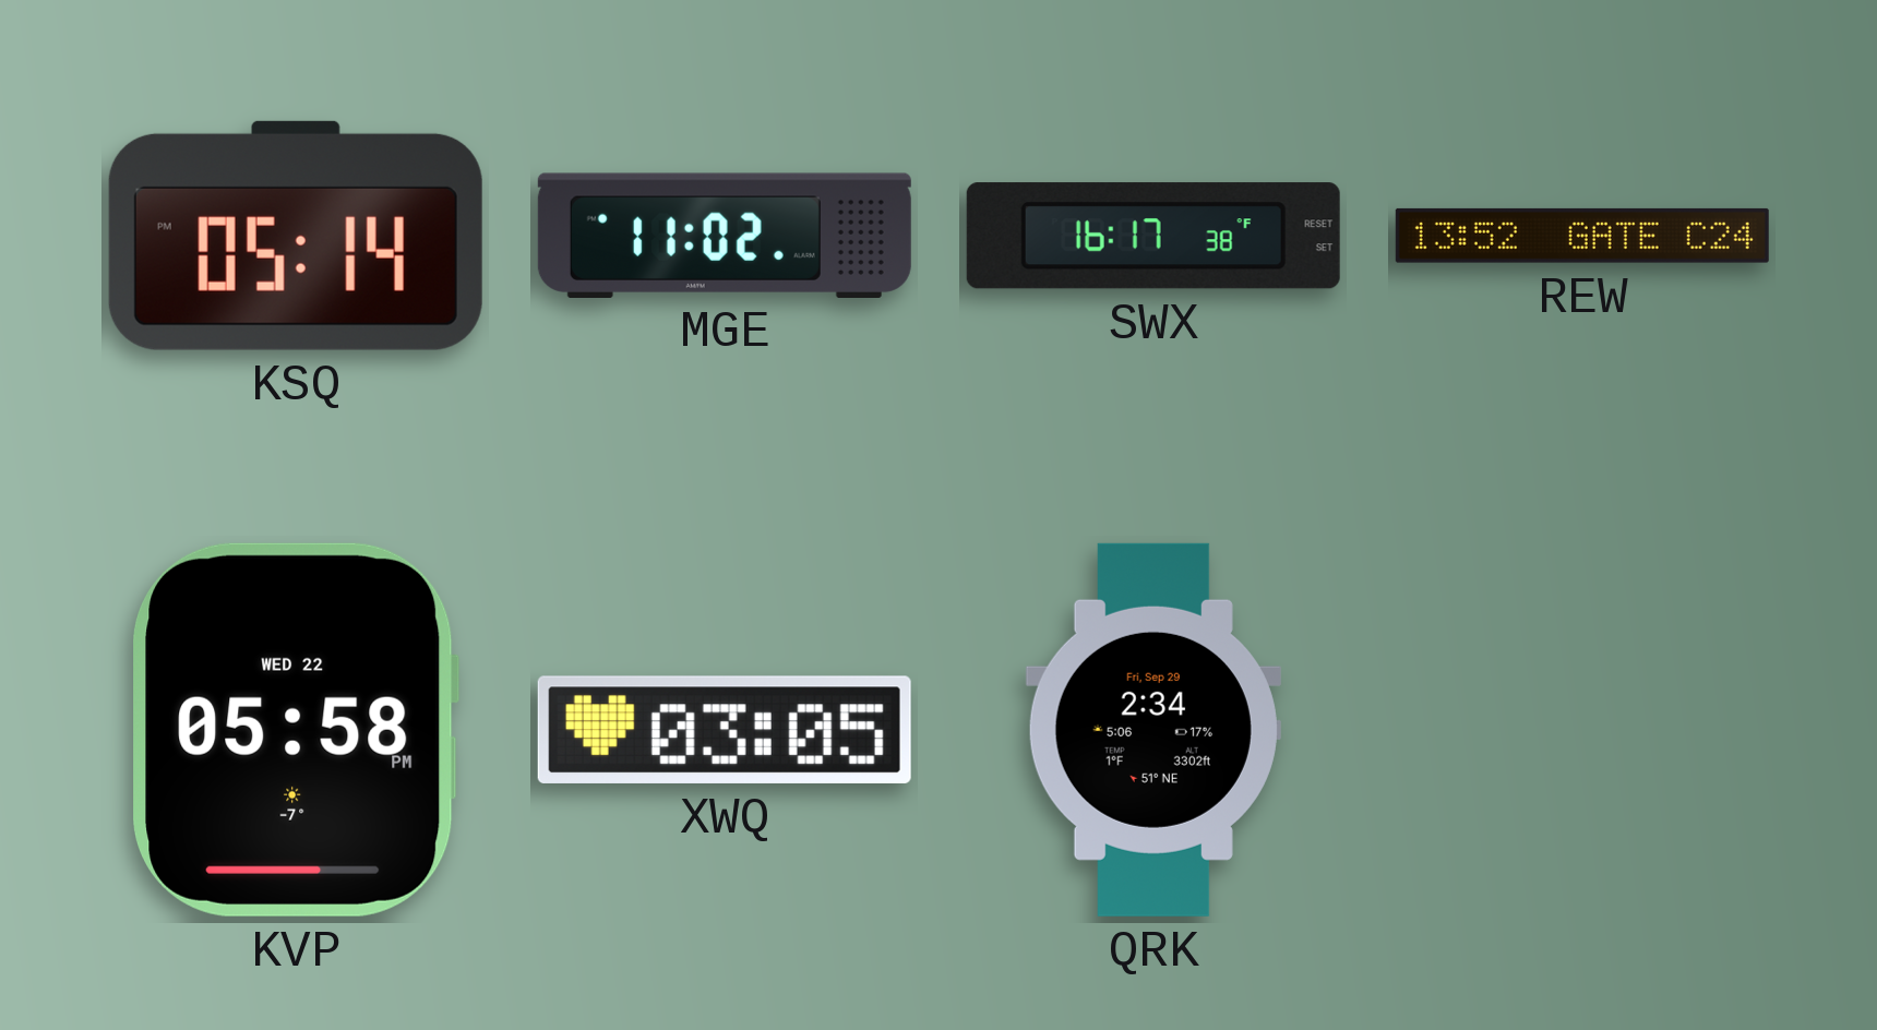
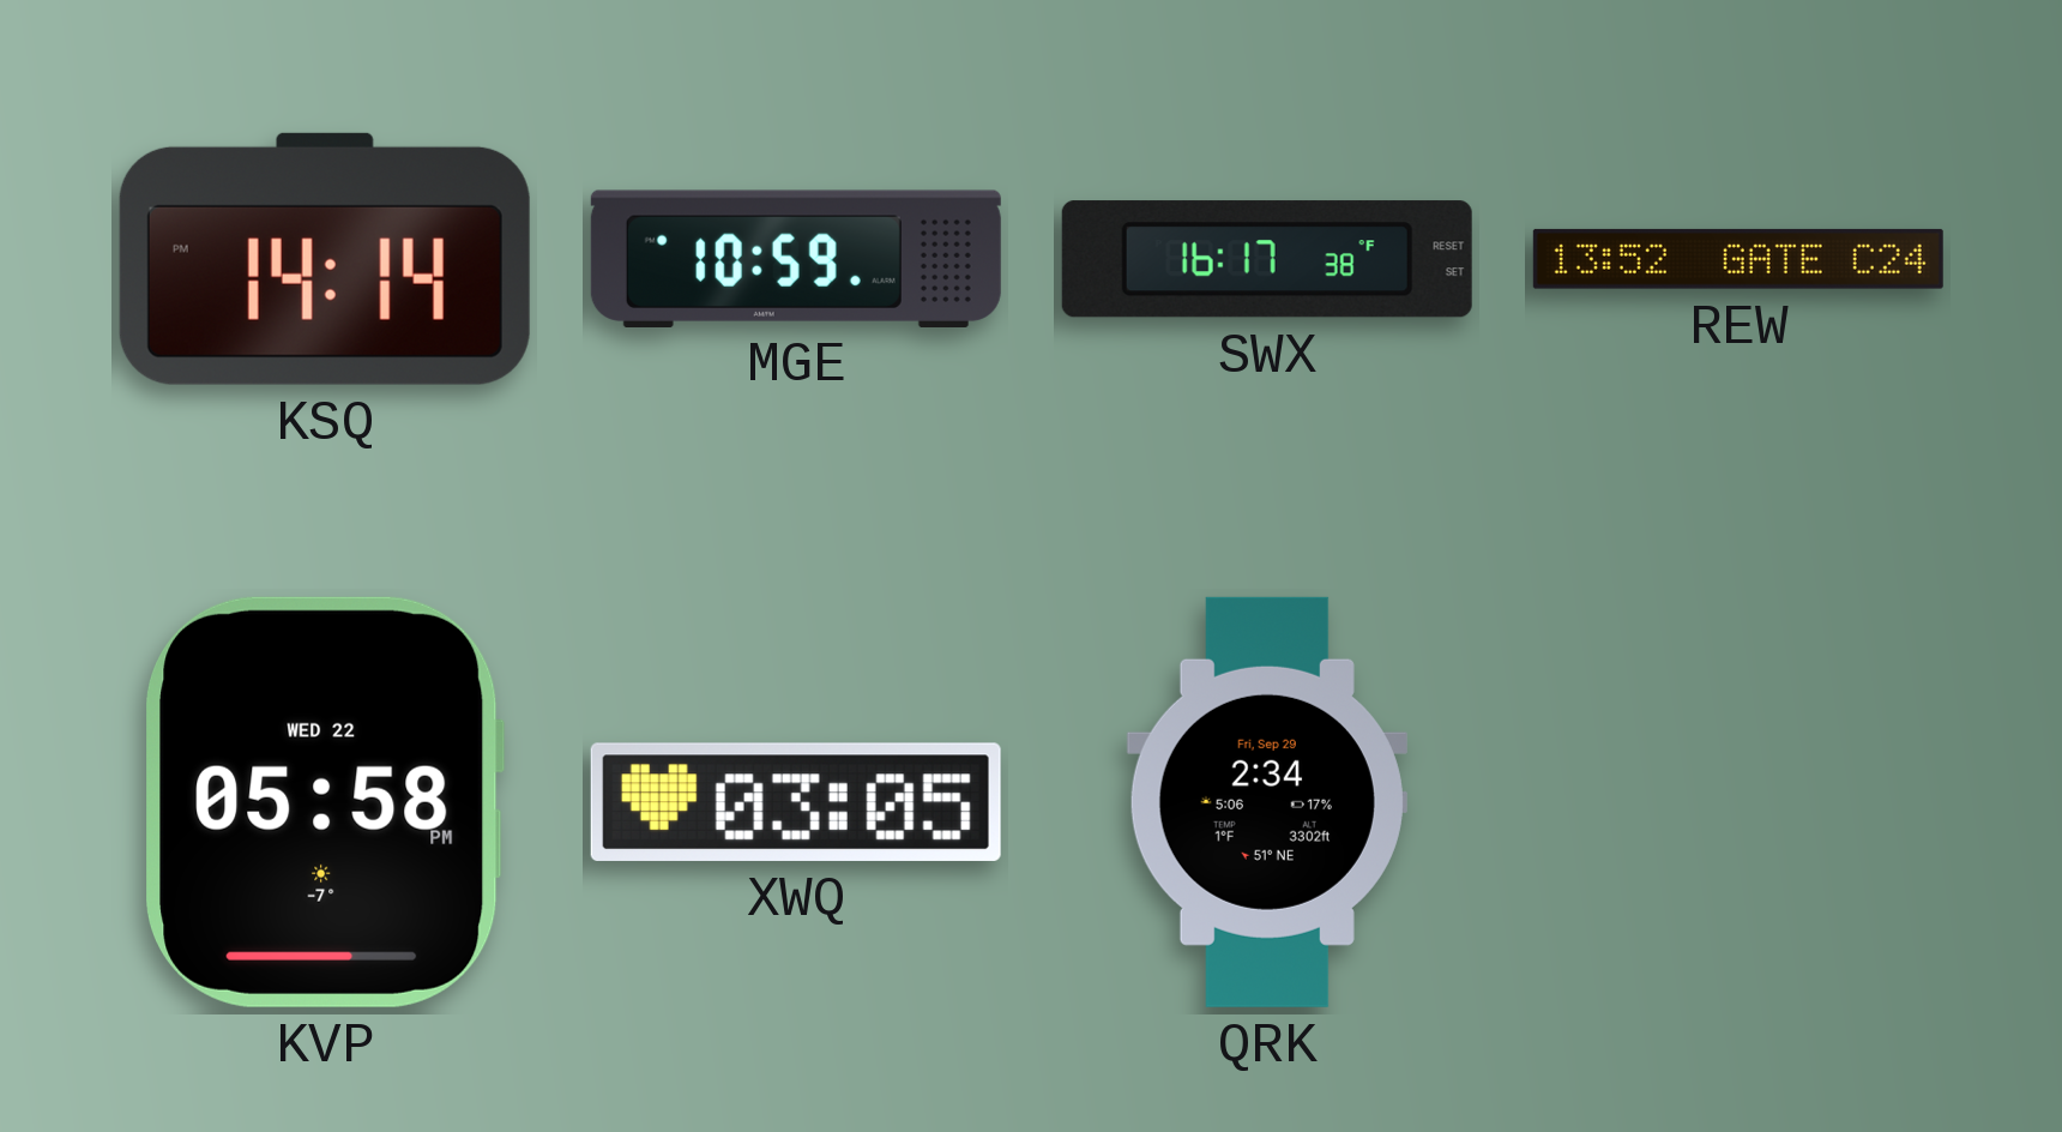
KSQ: 05:14 -> 14:14 (325, 259)
MGE: 11:02 -> 10:59 (796, 258)
